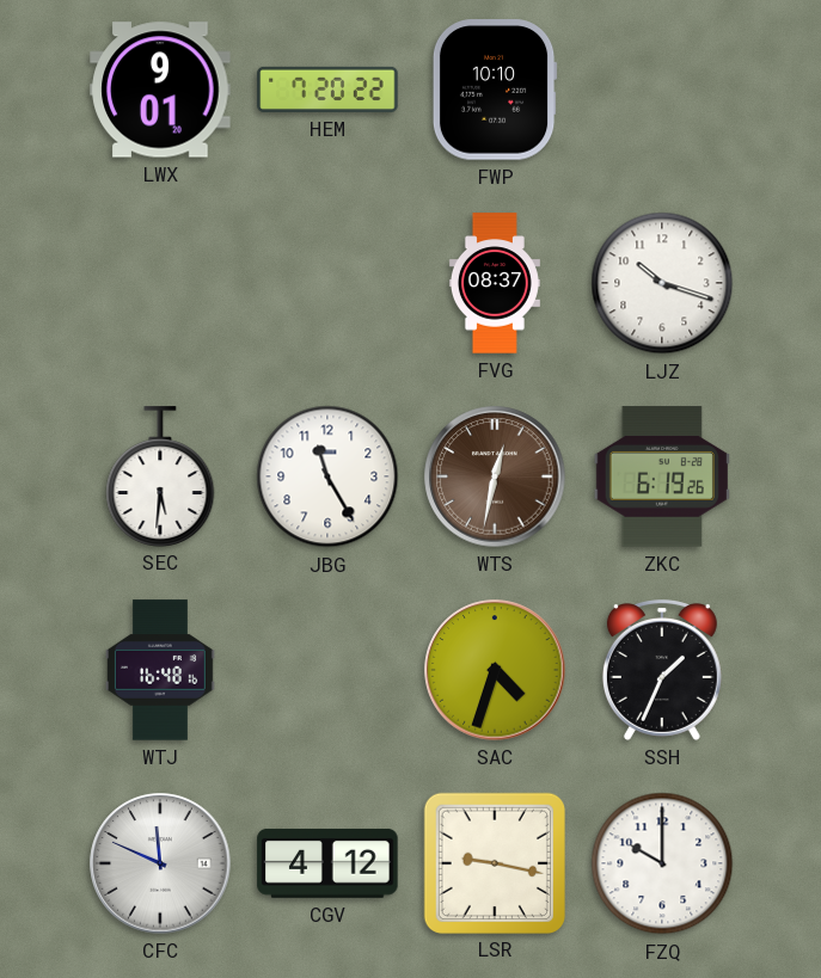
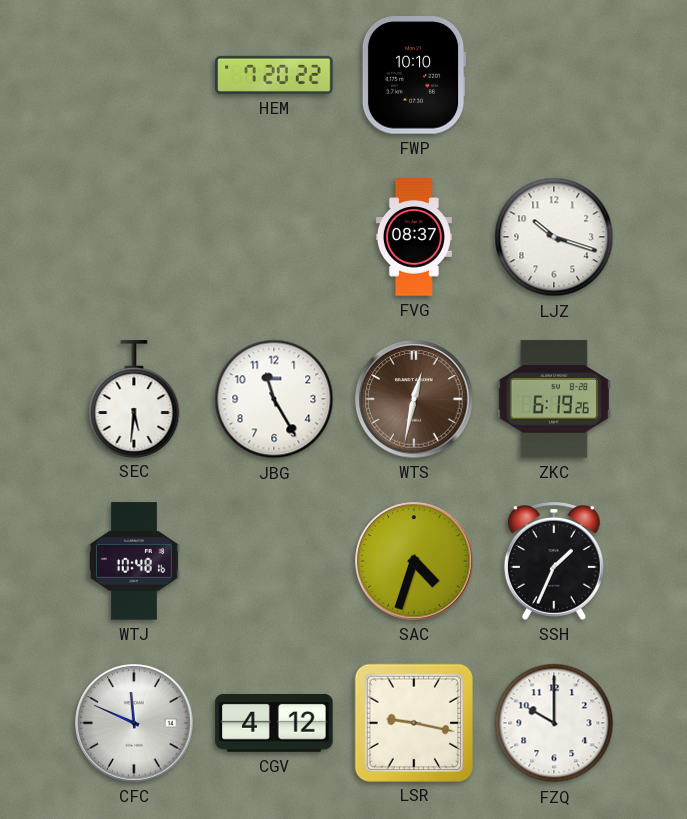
LWX: 9:01 -> none (160, 90)
WTJ: 16:48 -> 10:48 (134, 561)
